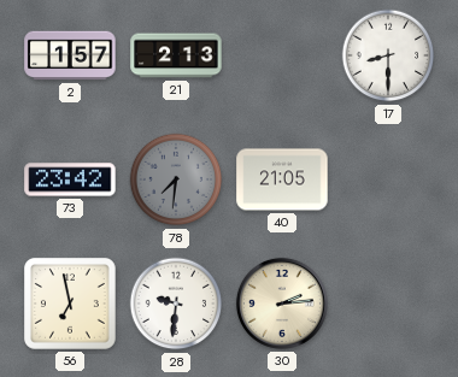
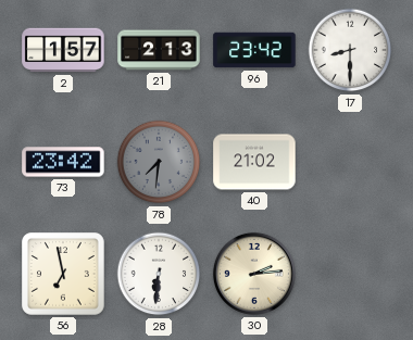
96: none -> 23:42 (254, 50)
40: 21:05 -> 21:02 (254, 162)
28: 9:31 -> 6:31 (159, 274)
